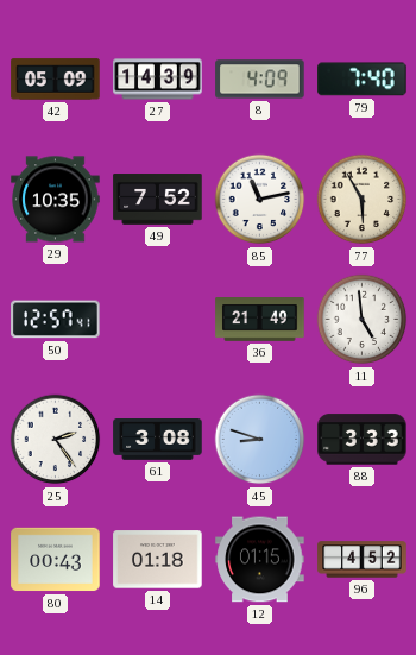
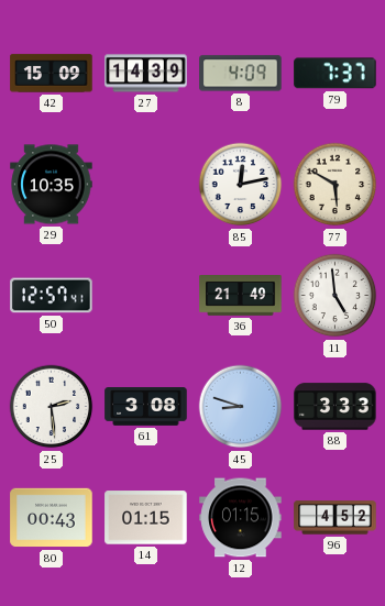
42: 05:09 -> 15:09 (52, 74)
79: 7:40 -> 7:37 (335, 74)
49: 7:52 -> none (158, 200)
85: 11:13 -> 12:13 (241, 185)
77: 5:55 -> 5:50 (335, 185)
25: 2:24 -> 2:29 (52, 407)
14: 01:18 -> 01:15 (146, 518)
